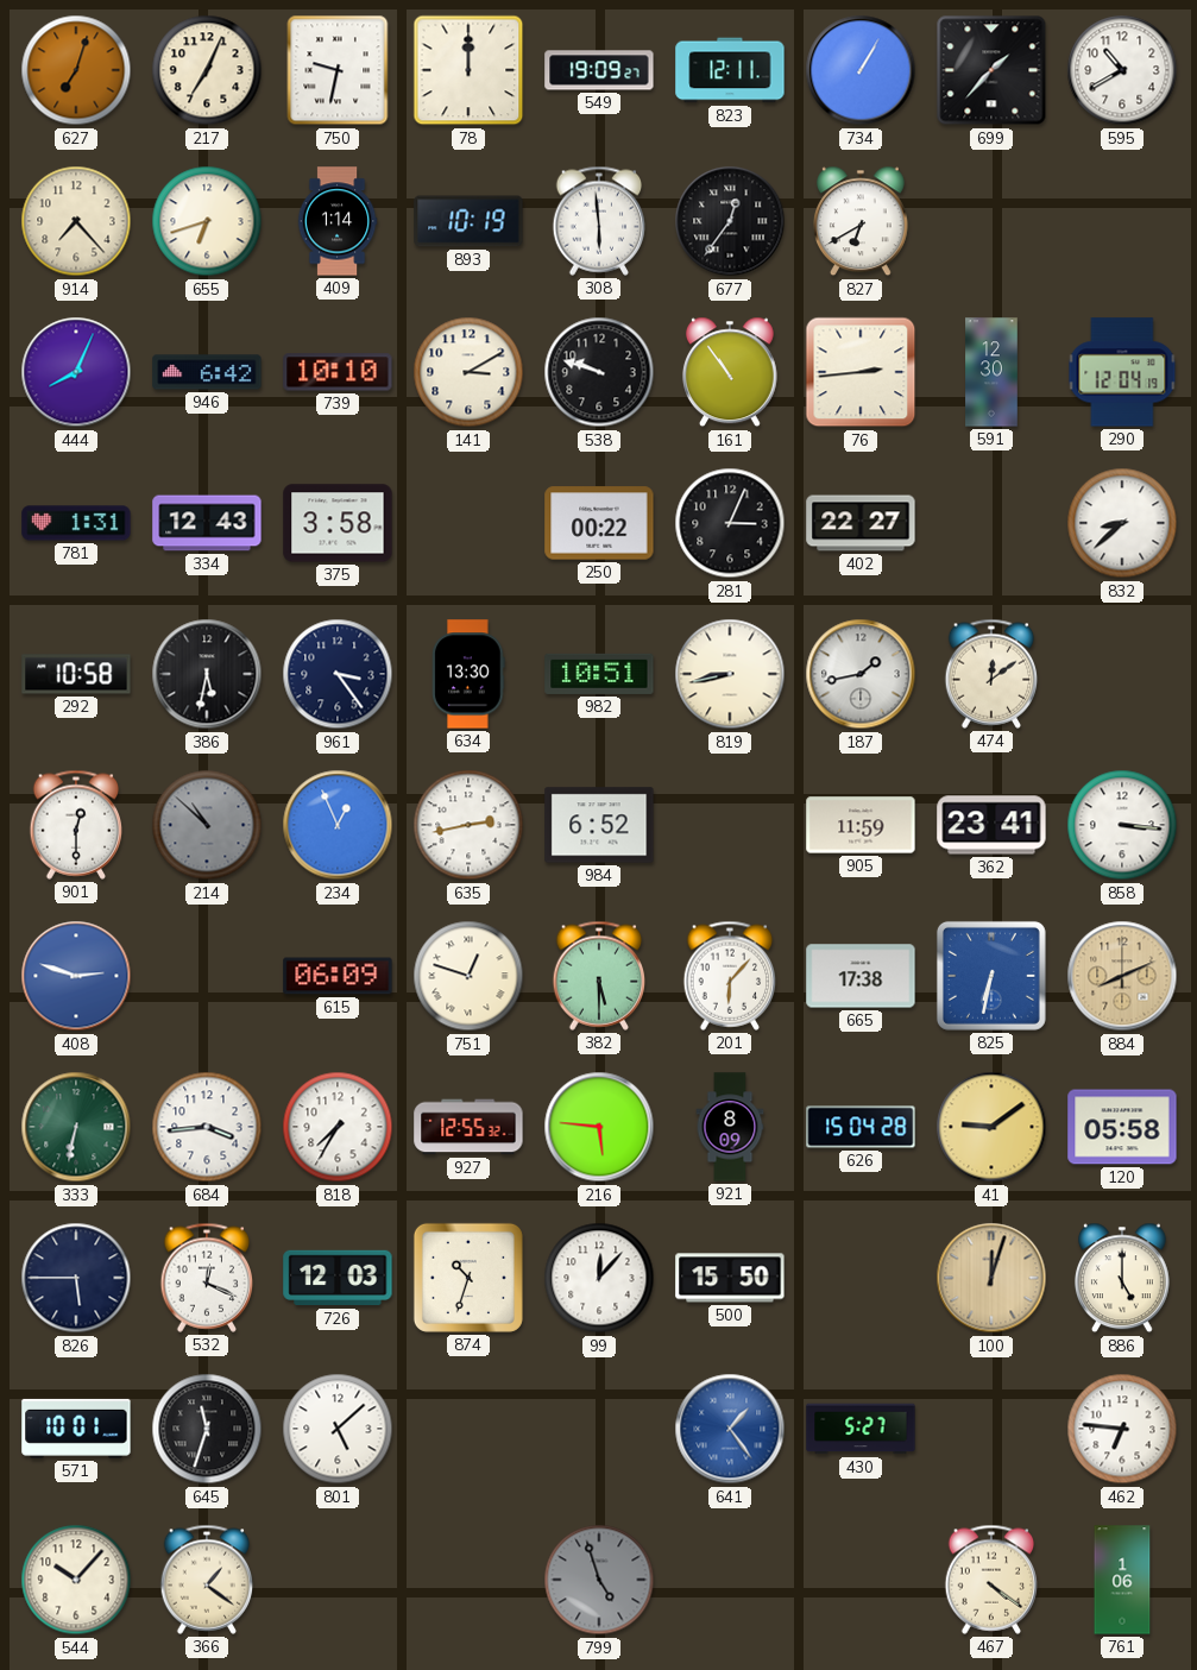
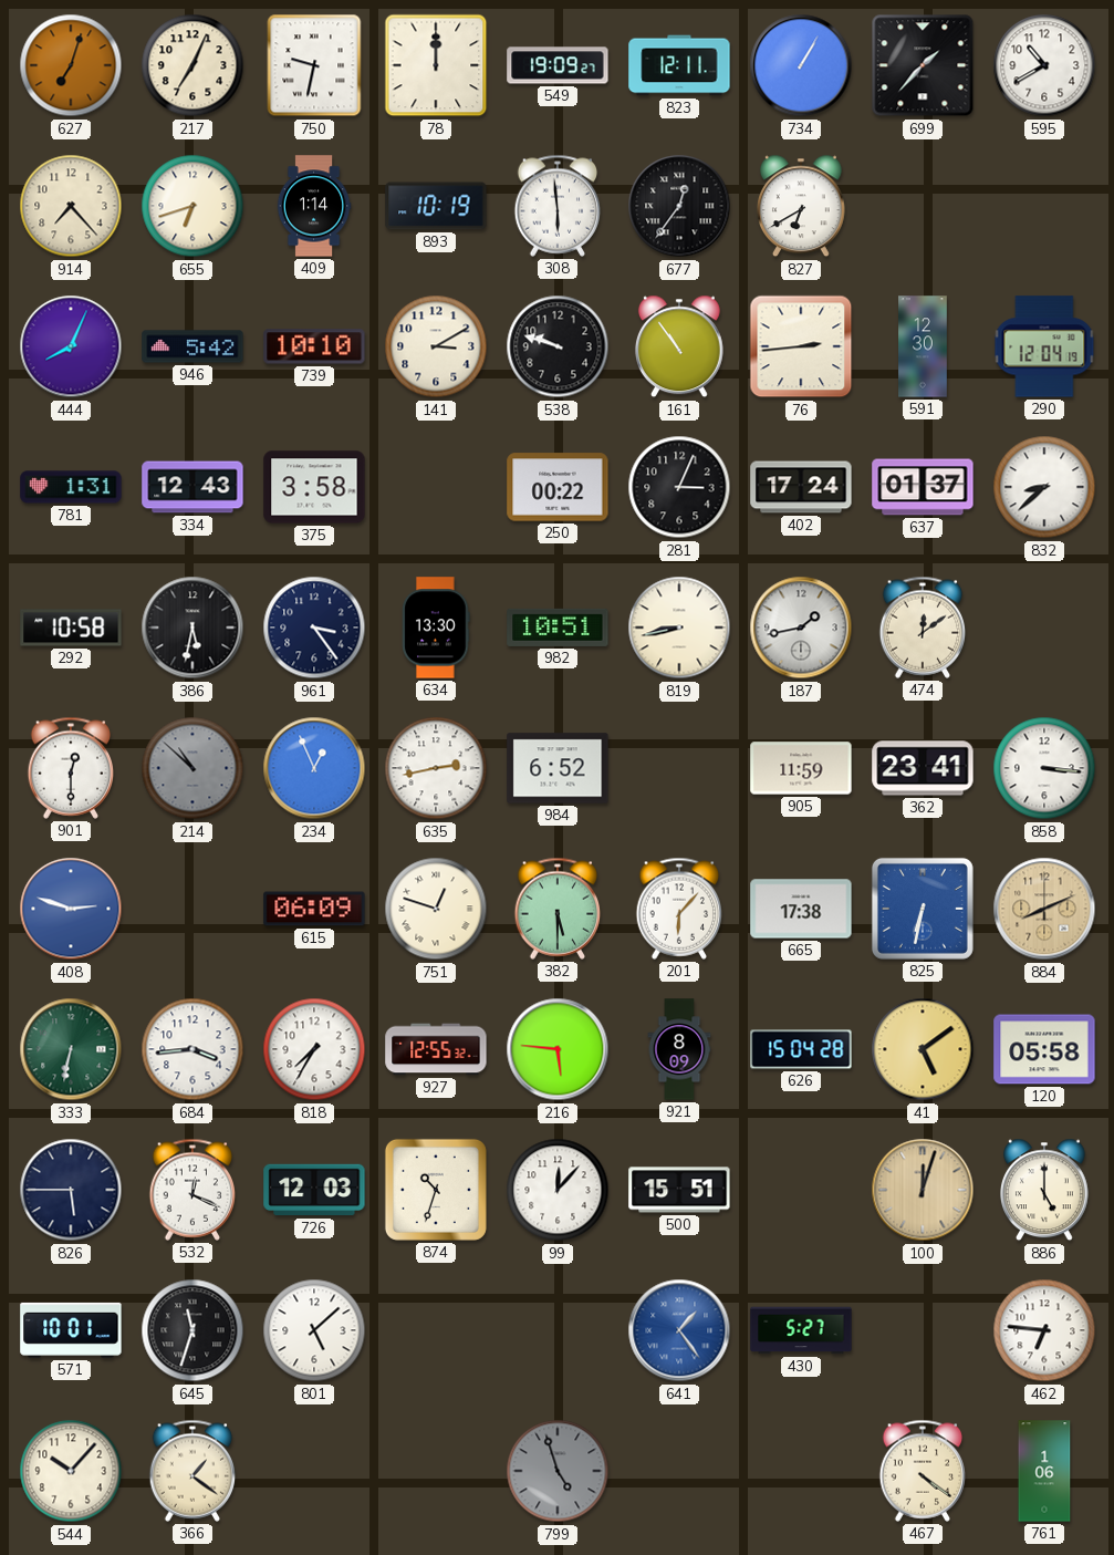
946: 6:42 -> 5:42 (192, 346)
402: 22:27 -> 17:24 (801, 487)
637: none -> 01:37 (923, 487)
41: 9:09 -> 5:09 (923, 1049)
500: 15:50 -> 15:51 (679, 1190)
